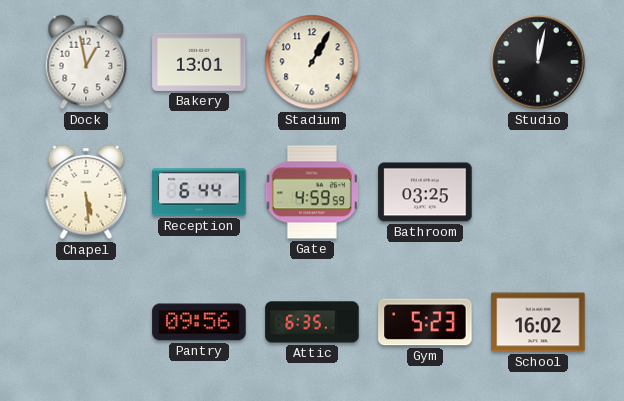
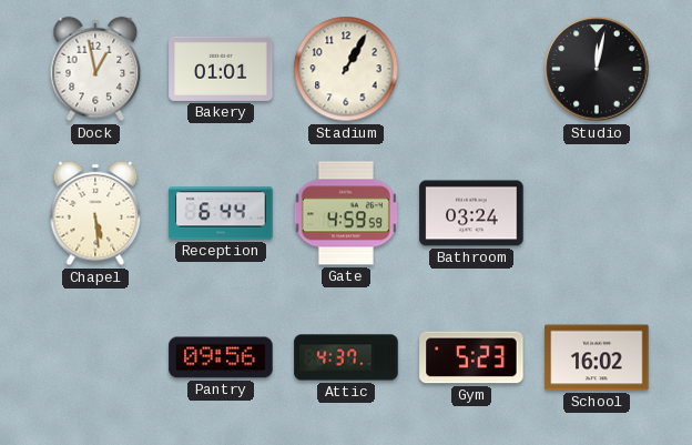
Bakery: 13:01 -> 01:01 (221, 69)
Bathroom: 03:25 -> 03:24 (471, 213)
Attic: 6:35 -> 4:37 (346, 357)
